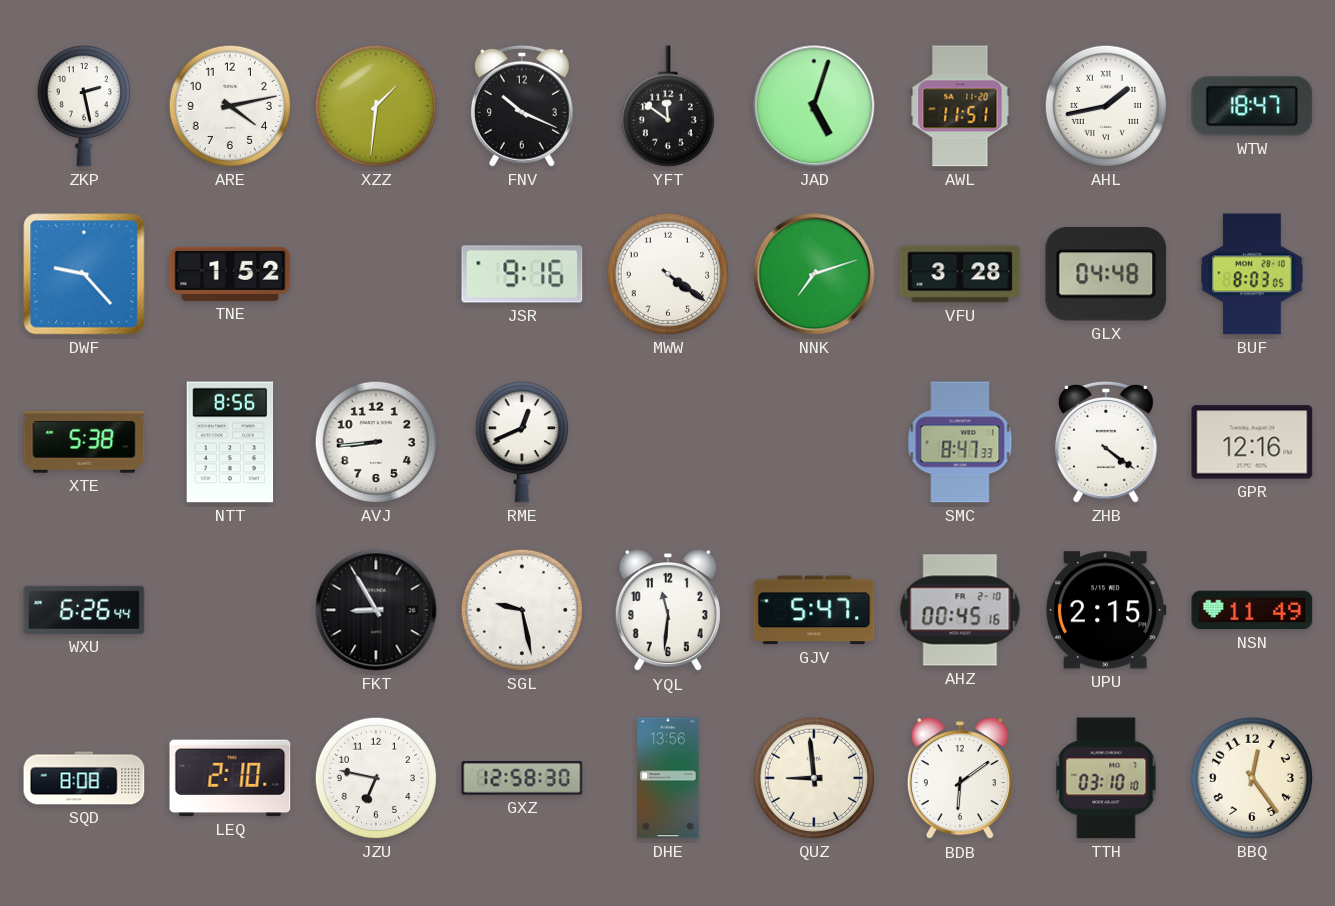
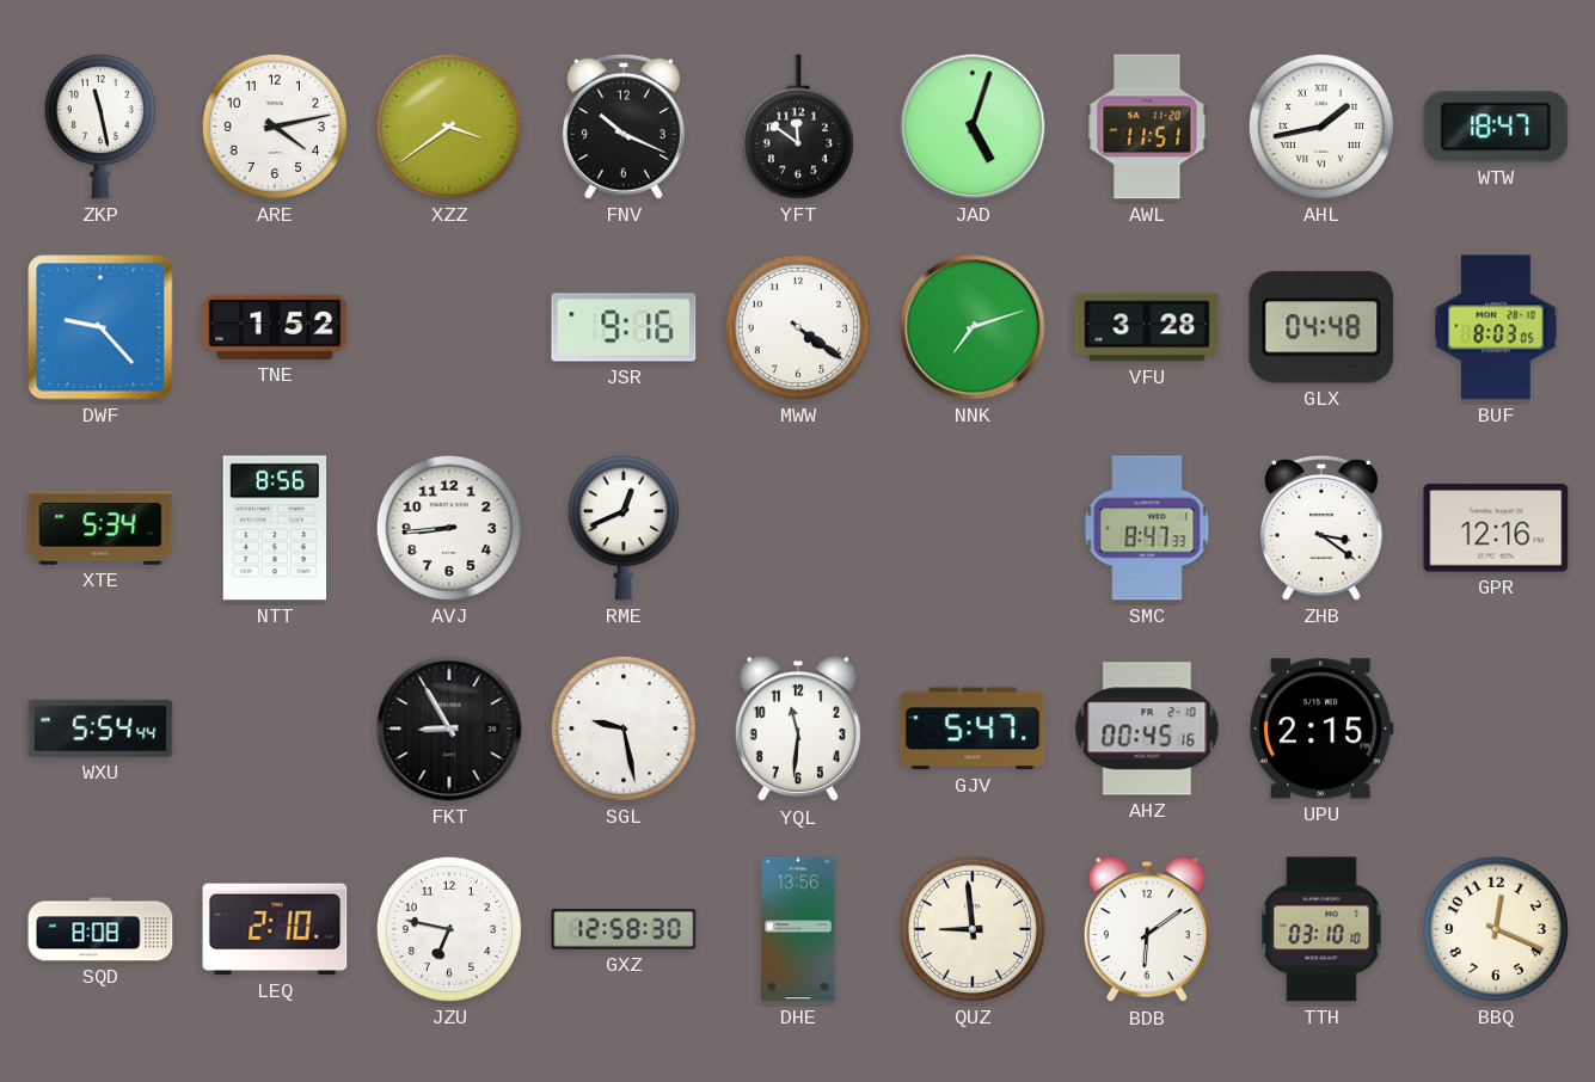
ZKP: 2:28 -> 11:28 (100, 127)
XZZ: 1:31 -> 3:39 (449, 127)
XTE: 5:38 -> 5:34 (100, 528)
ZHB: 4:21 -> 3:21 (1321, 528)
WXU: 6:26 -> 5:54 (100, 728)
NSN: 11:49 -> none (1252, 610)
BBQ: 12:24 -> 12:19 (1496, 929)
